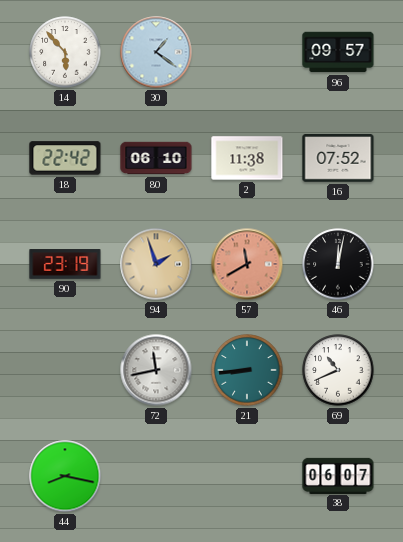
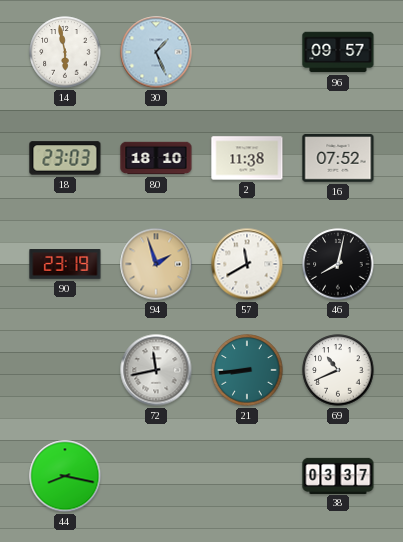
14: 5:53 -> 5:58 (65, 52)
30: 1:21 -> 1:26 (156, 52)
18: 22:42 -> 23:03 (65, 158)
80: 06:10 -> 18:10 (156, 158)
57 dial: salmon -> white (247, 264)
46: 12:02 -> 8:02 (338, 264)
38: 06:07 -> 03:37 (338, 475)
